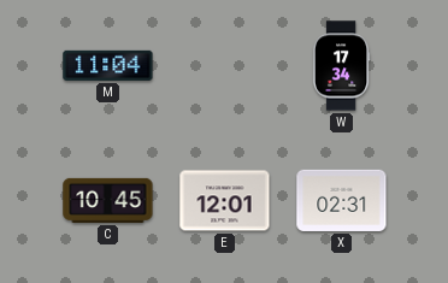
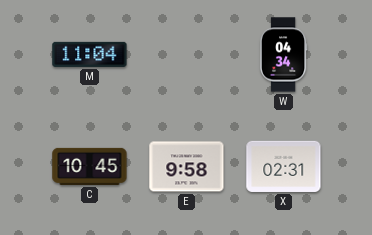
W: 17:34 -> 04:34 (283, 55)
E: 12:01 -> 9:58 (187, 167)
